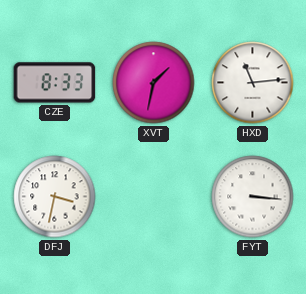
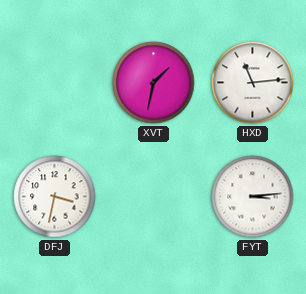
CZE: 8:33 -> none (55, 83)
FYT: 3:16 -> 3:14 (253, 197)
